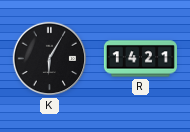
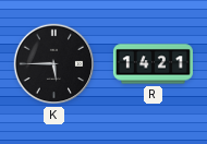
K: 6:05 -> 5:45 (54, 64)
